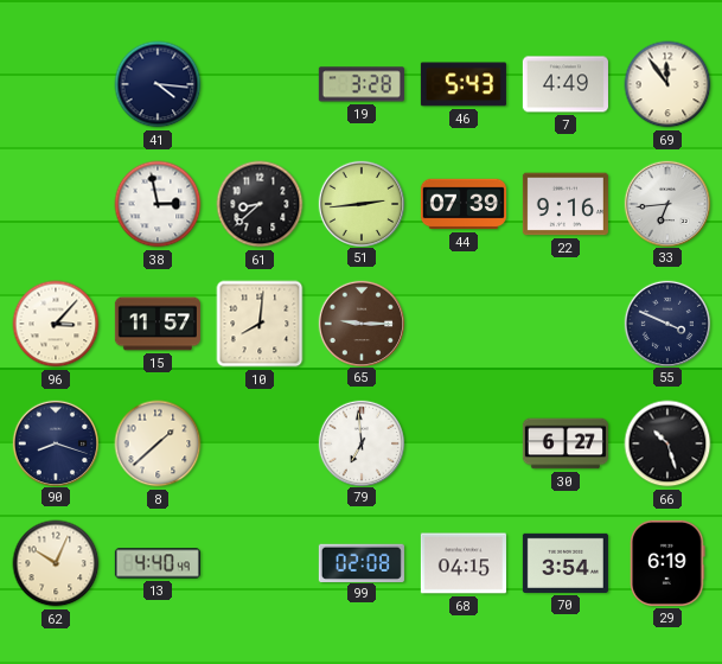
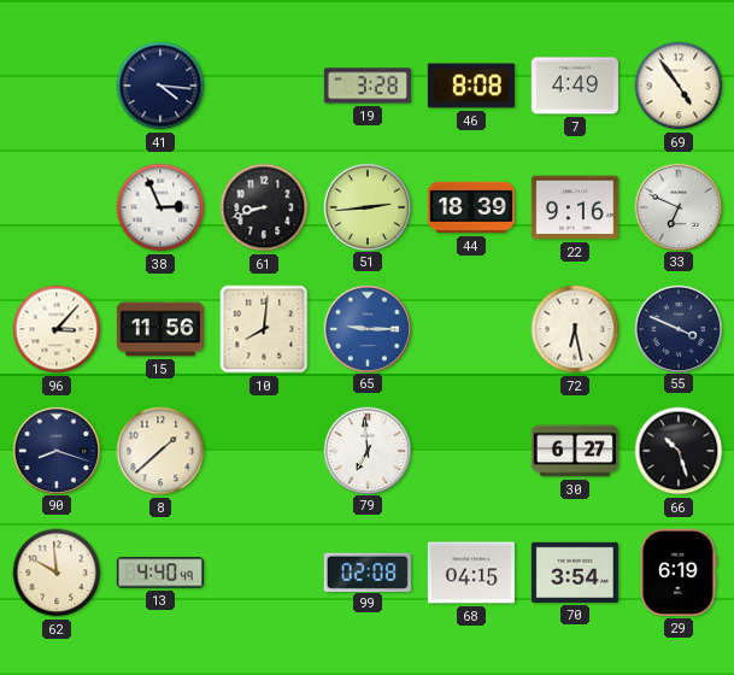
46: 5:43 -> 8:08 (471, 86)
69: 11:54 -> 4:54 (679, 86)
38: 2:58 -> 2:56 (160, 207)
61: 8:38 -> 8:42 (264, 207)
44: 07:39 -> 18:39 (471, 207)
33: 6:44 -> 6:49 (677, 206)
15: 11:57 -> 11:56 (160, 329)
65 dial: brown -> blue (366, 328)
72: none -> 6:28 (575, 329)
62: 10:04 -> 9:59 (57, 573)
